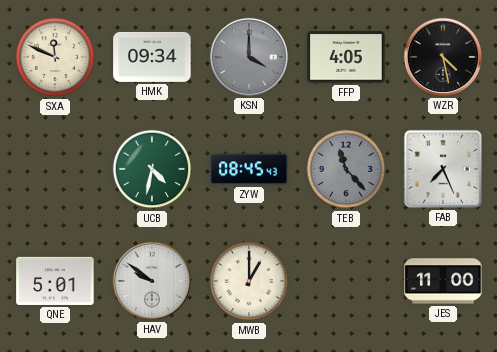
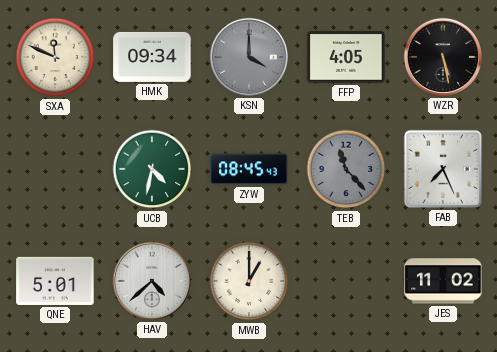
WZR: 4:28 -> 5:28 (443, 57)
HAV: 9:51 -> 4:38 (152, 281)
JES: 11:00 -> 11:02 (443, 281)
